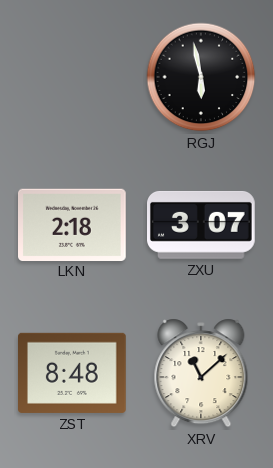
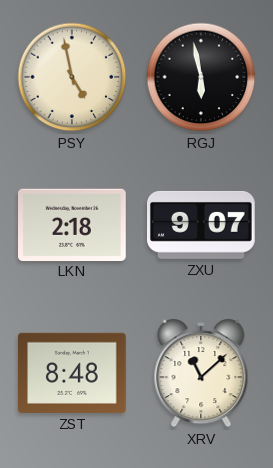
PSY: none -> 4:58 (72, 77)
ZXU: 3:07 -> 9:07 (202, 225)
